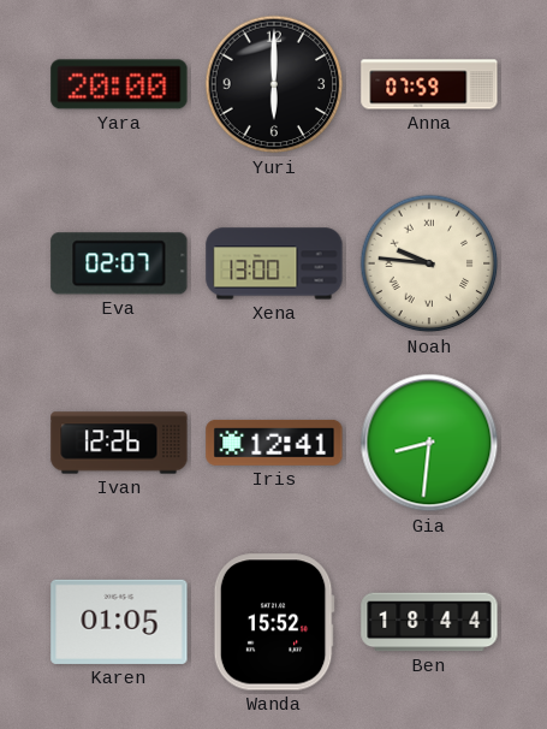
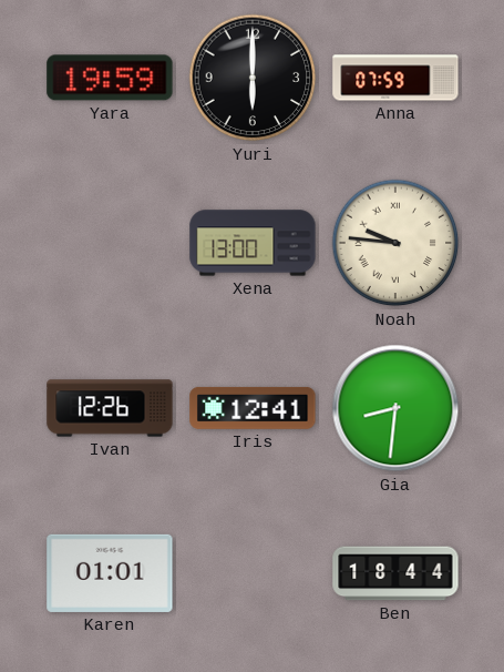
Yara: 20:00 -> 19:59 (110, 78)
Eva: 02:07 -> none (119, 263)
Karen: 01:05 -> 01:01 (110, 573)
Wanda: 15:52 -> none (274, 622)
